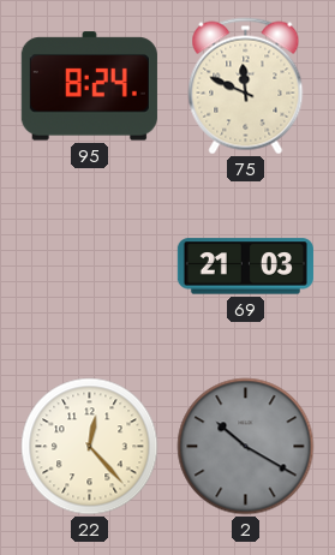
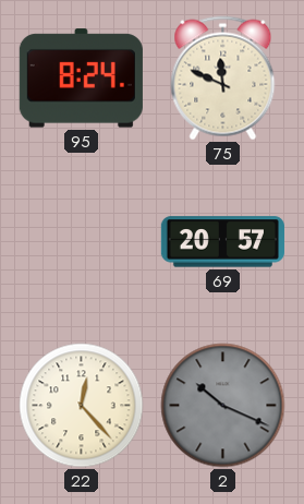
69: 21:03 -> 20:57 (222, 242)
2: 10:20 -> 10:19 (223, 406)
